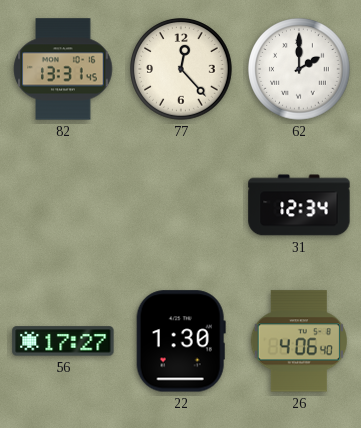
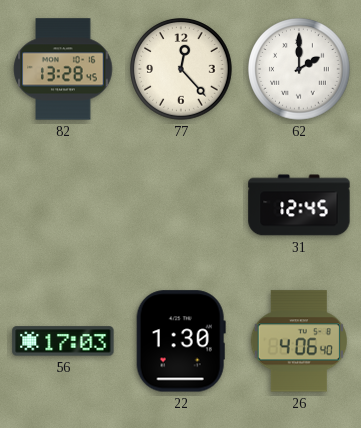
82: 13:31 -> 13:28 (63, 69)
31: 12:34 -> 12:45 (299, 205)
56: 17:27 -> 17:03 (63, 341)
